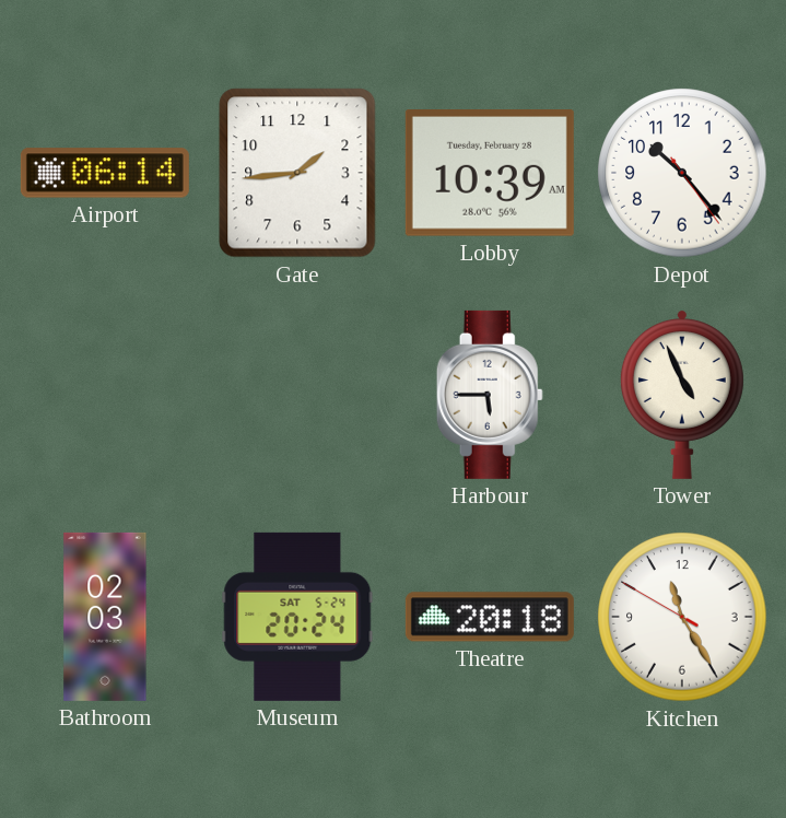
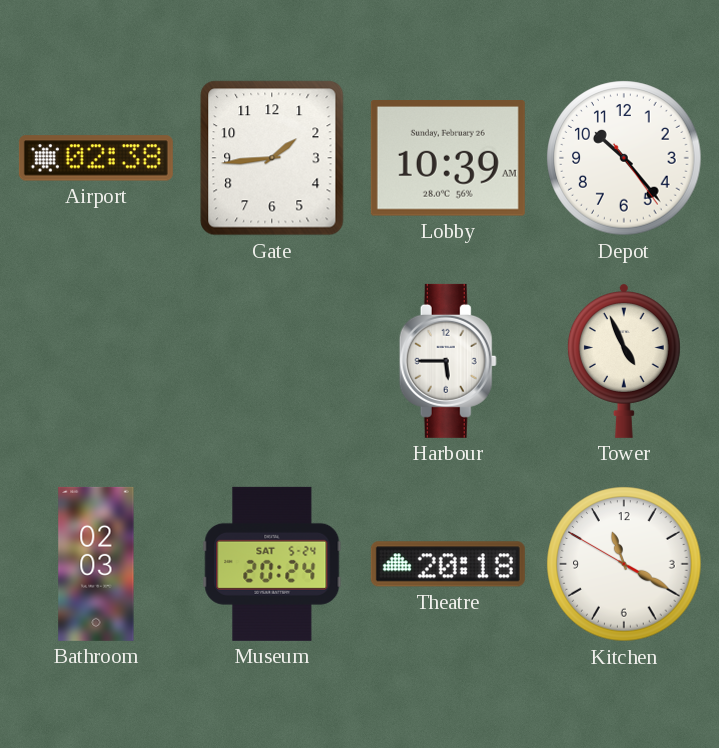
Airport: 06:14 -> 02:38 (96, 158)
Lobby date: Tuesday, February 28 -> Sunday, February 26 (448, 159)
Kitchen: 11:24 -> 11:19 (624, 564)
